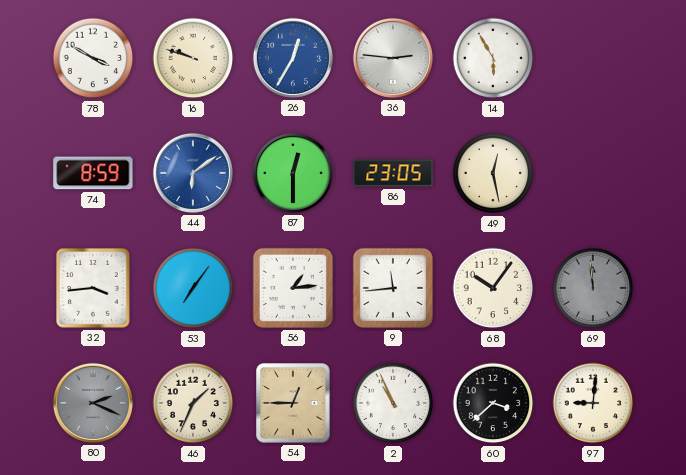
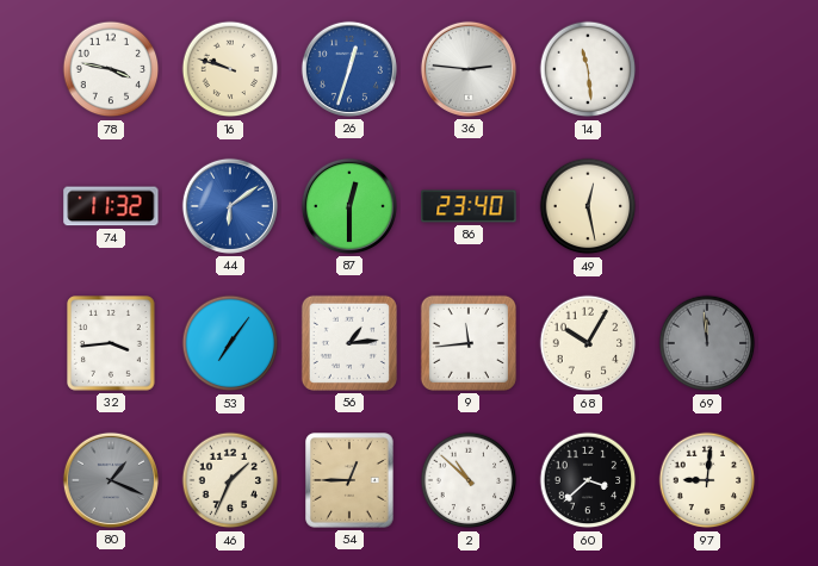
78: 3:50 -> 3:47 (111, 69)
26: 12:35 -> 12:33 (349, 69)
14: 5:55 -> 11:29 (588, 69)
74: 8:59 -> 11:32 (111, 206)
86: 23:05 -> 23:40 (469, 206)
68: 10:06 -> 10:05 (588, 343)
80: 2:19 -> 1:19 (111, 480)
2: 10:56 -> 10:52 (469, 480)
